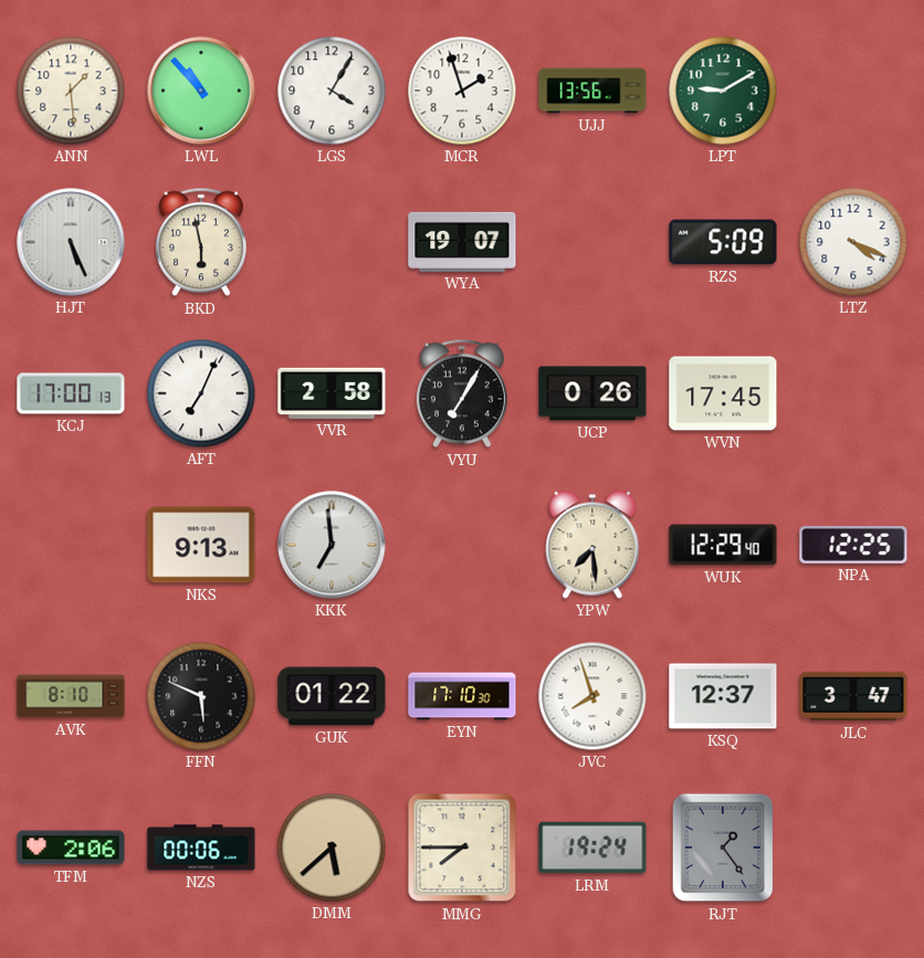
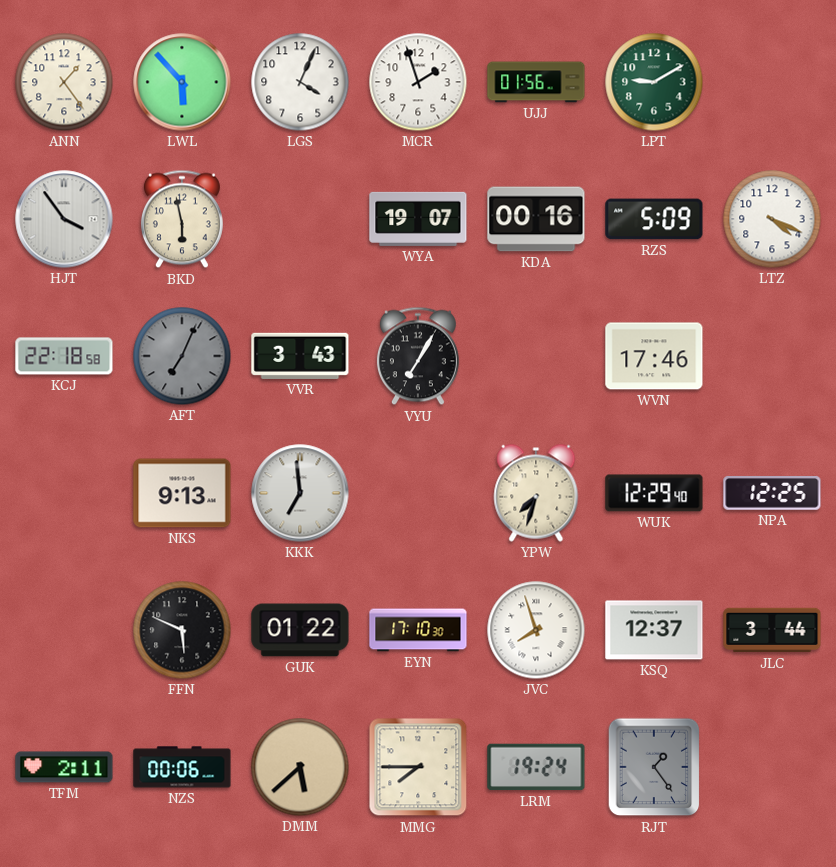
ANN: 1:29 -> 1:24 (64, 82)
LWL: 10:53 -> 5:53 (182, 82)
LGS: 4:05 -> 4:04 (300, 82)
UJJ: 13:56 -> 01:56 (536, 82)
HJT: 5:26 -> 3:54 (64, 219)
KDA: none -> 00:16 (536, 219)
KCJ: 17:00 -> 22:18 (64, 356)
AFT dial: white -> grey (182, 356)
VVR: 2:58 -> 3:43 (300, 356)
UCP: 0:26 -> none (592, 393)
WVN: 17:45 -> 17:46 (654, 356)
YPW: 7:29 -> 7:33 (536, 493)
AVK: 8:10 -> none (71, 696)
JLC: 3:47 -> 3:44 (772, 630)
TFM: 2:06 -> 2:11 (64, 767)
